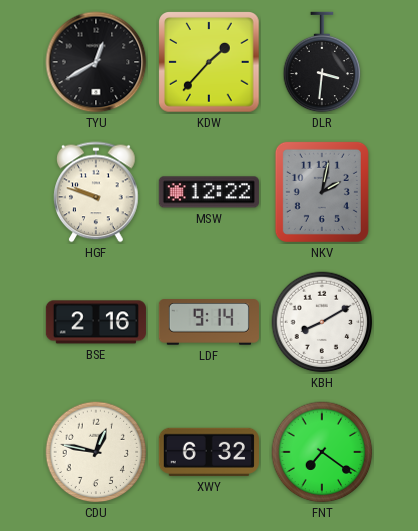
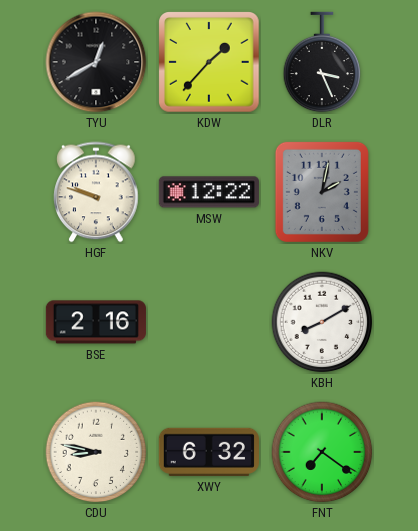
DLR: 3:31 -> 3:26 (322, 62)
LDF: 9:14 -> none (209, 322)
CDU: 12:47 -> 8:47 (96, 452)
